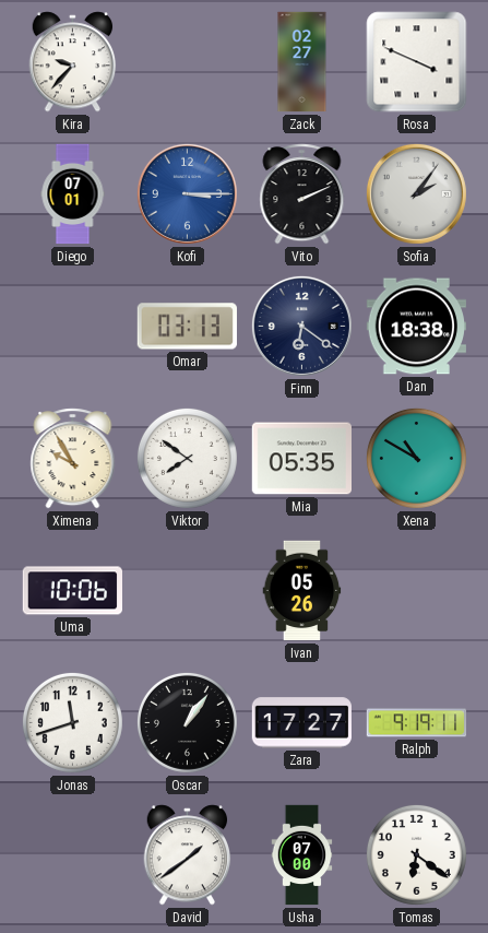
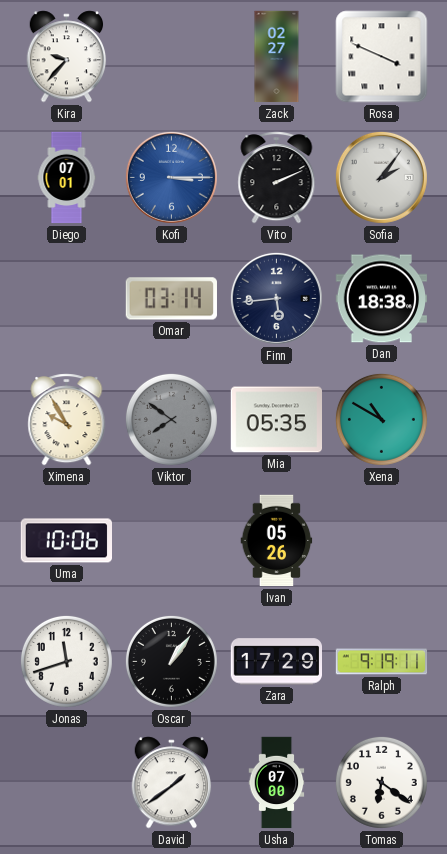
Omar: 03:13 -> 03:14 (171, 299)
Finn: 6:21 -> 5:44 (276, 298)
Viktor dial: white -> grey (171, 419)
Zara: 17:27 -> 17:29 (276, 662)
